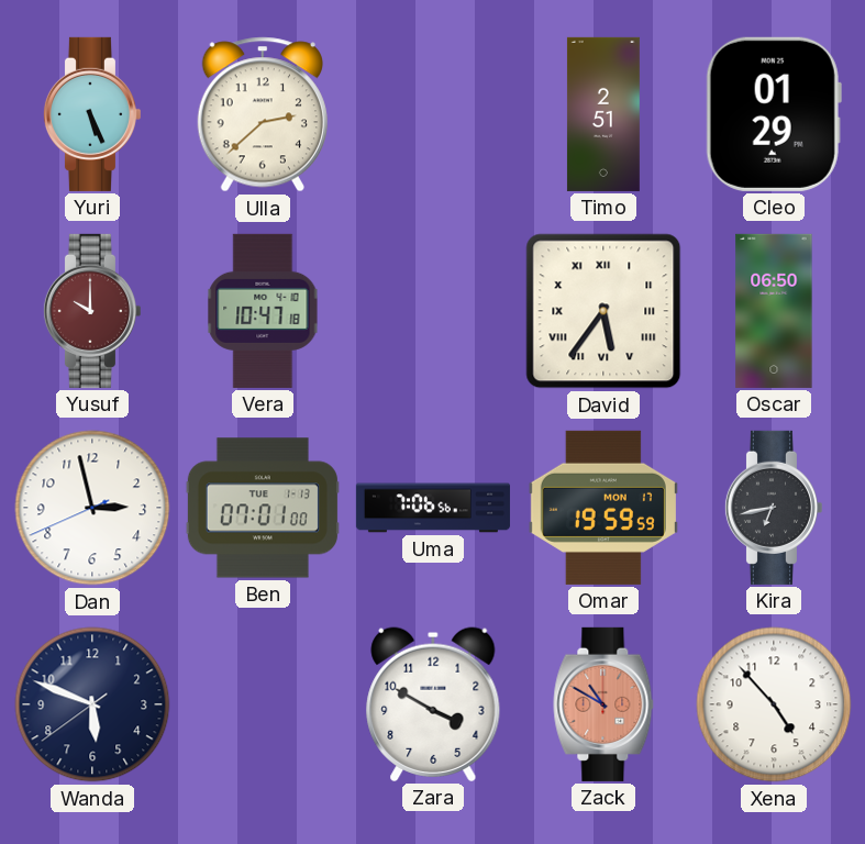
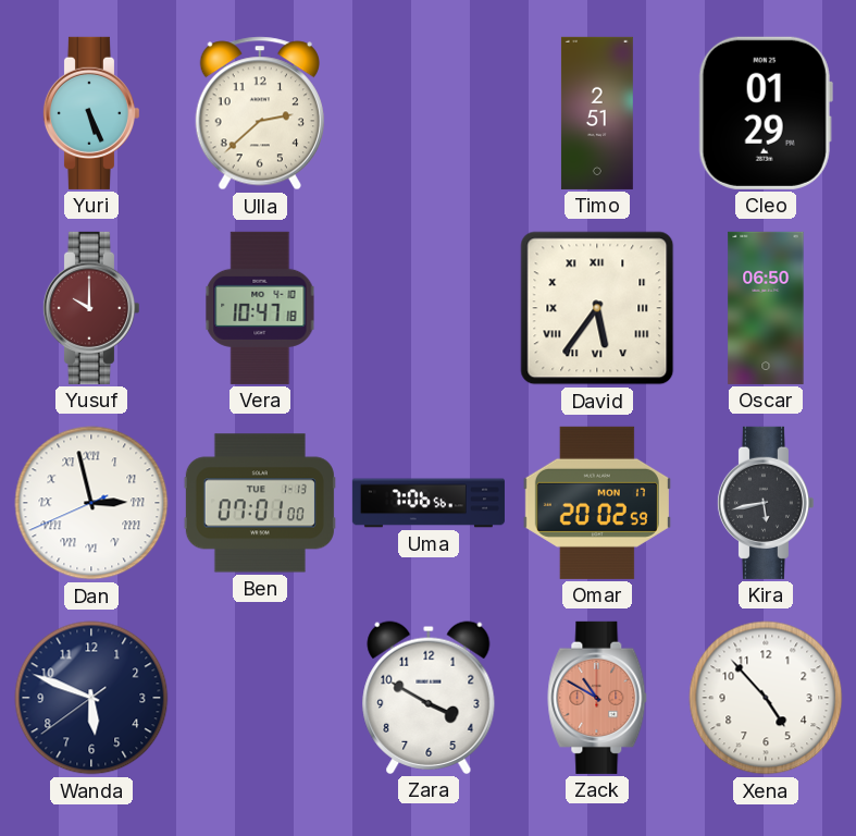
Dan numerals: Arabic -> Roman (91, 503)
Omar: 19:59 -> 20:02 (597, 503)
Kira: 6:43 -> 5:43 (765, 503)
